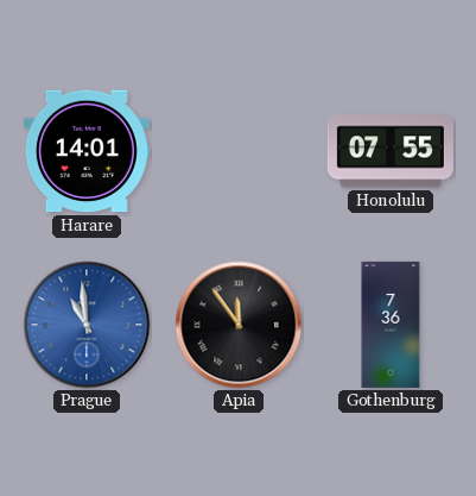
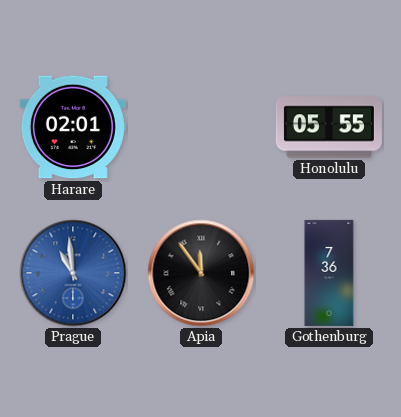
Harare: 14:01 -> 02:01 (73, 127)
Honolulu: 07:55 -> 05:55 (329, 127)
